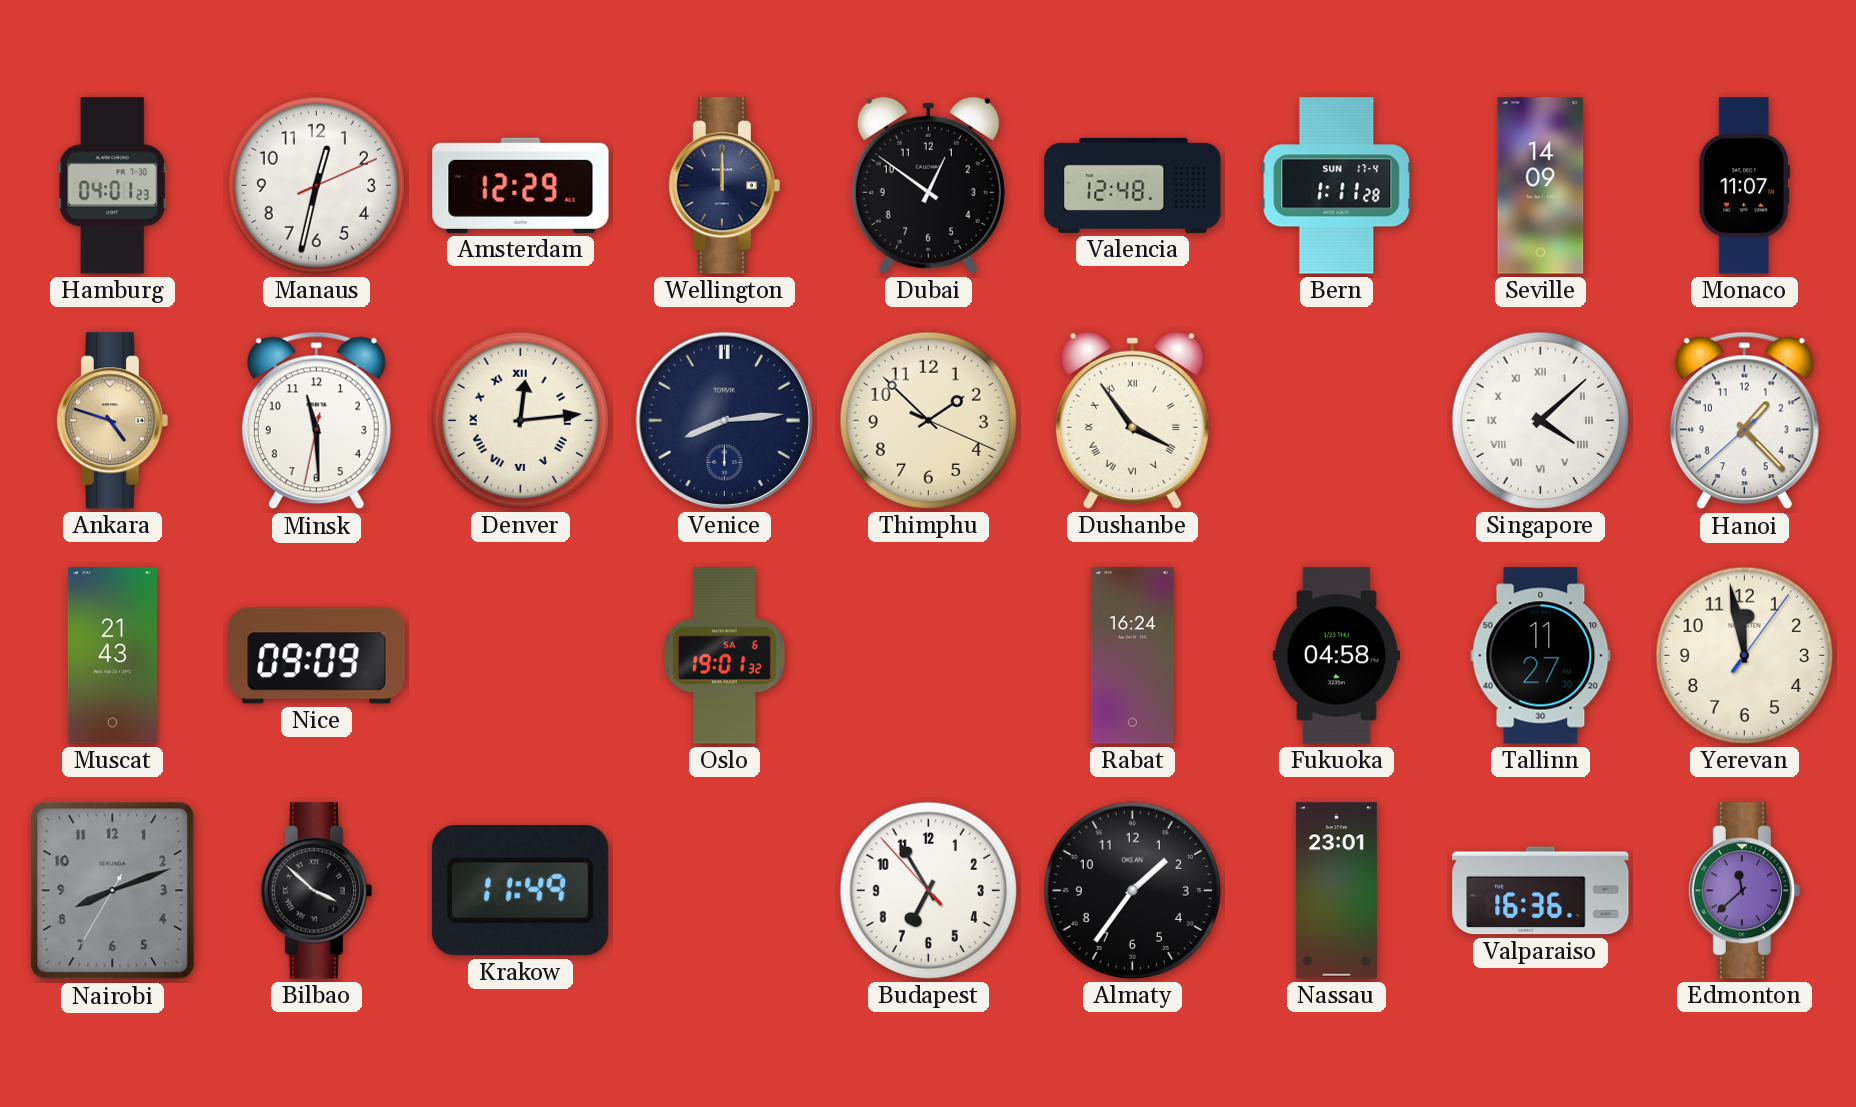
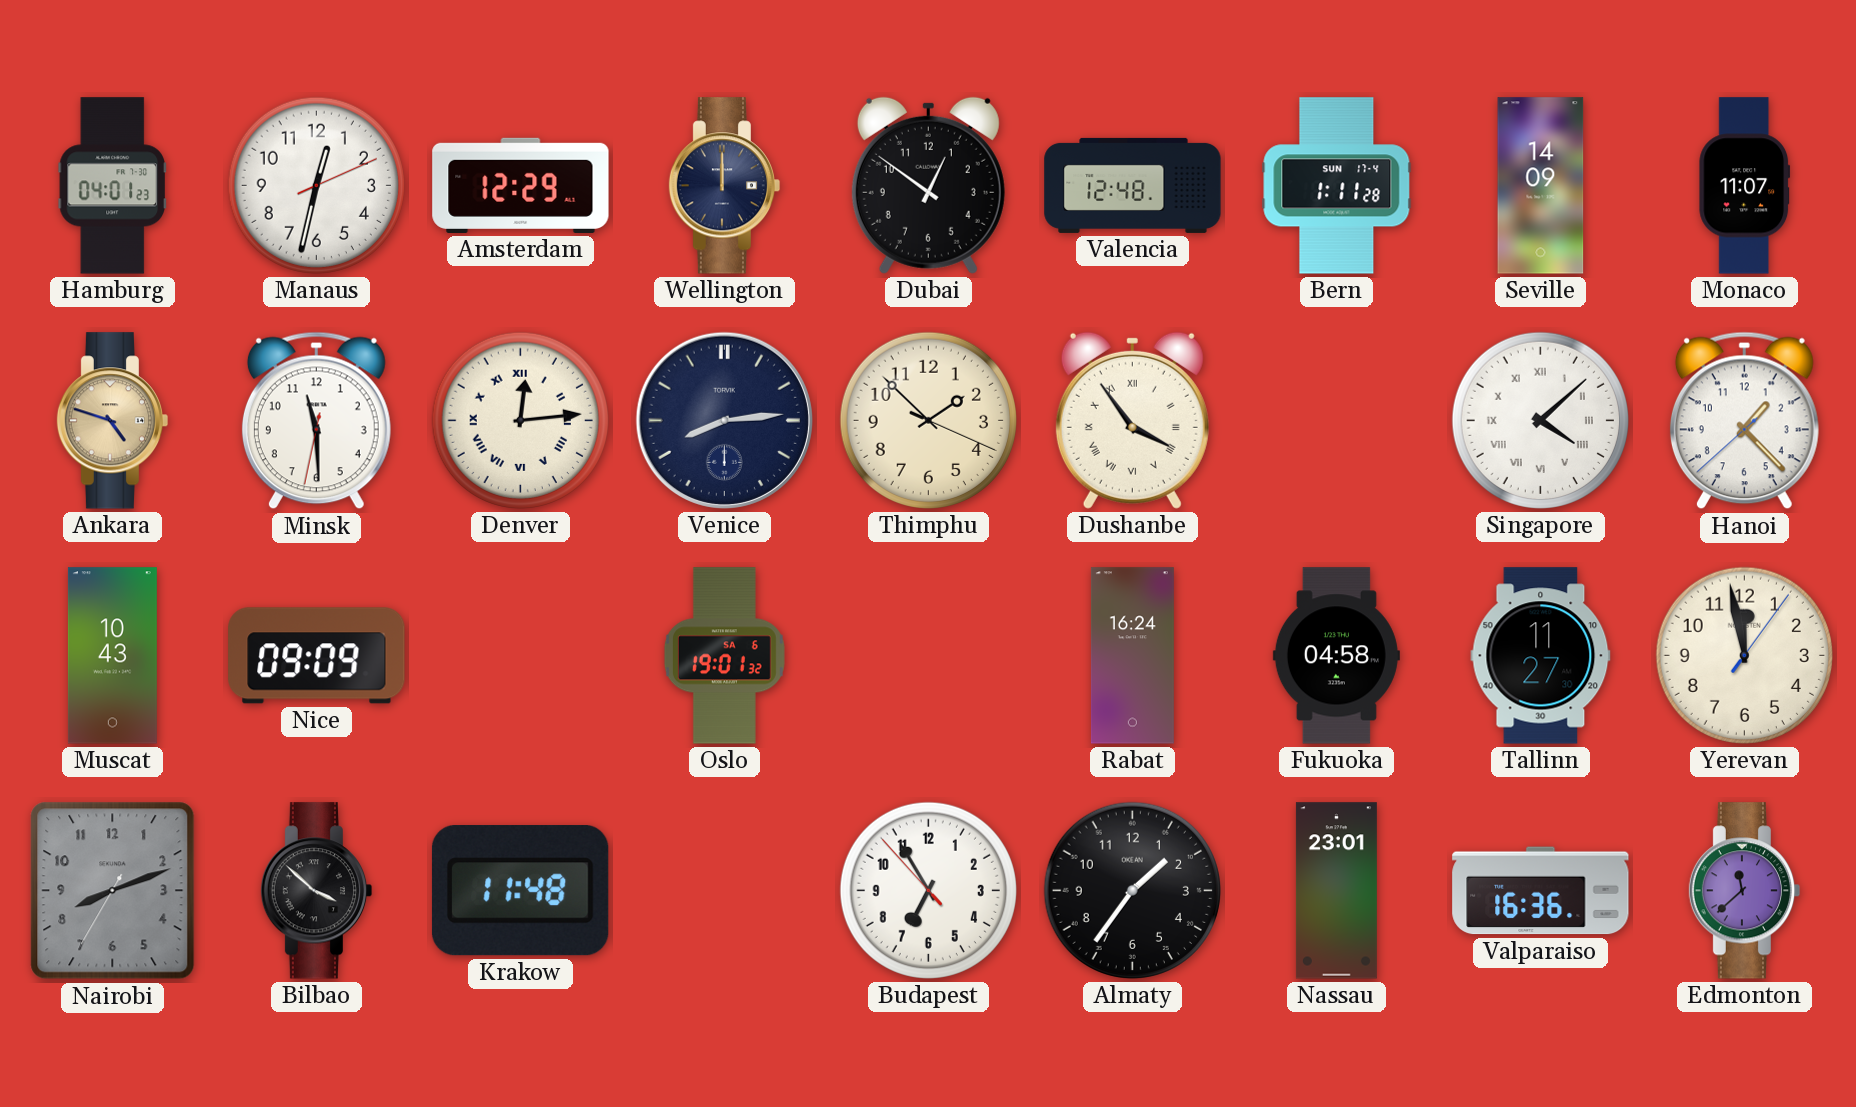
Muscat: 21:43 -> 10:43 (112, 656)
Krakow: 11:49 -> 11:48 (520, 891)
